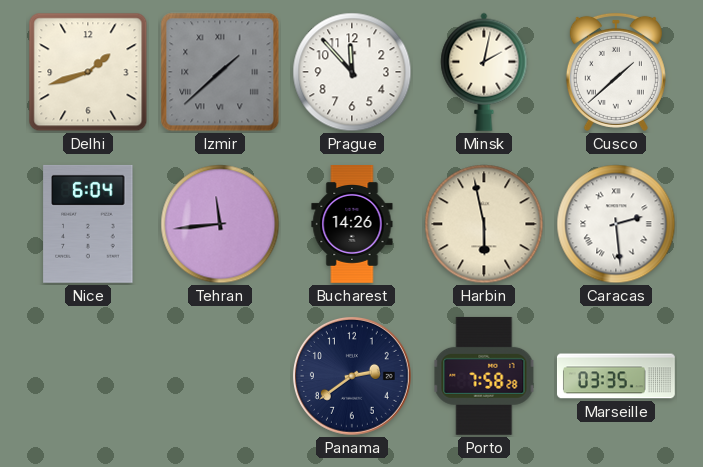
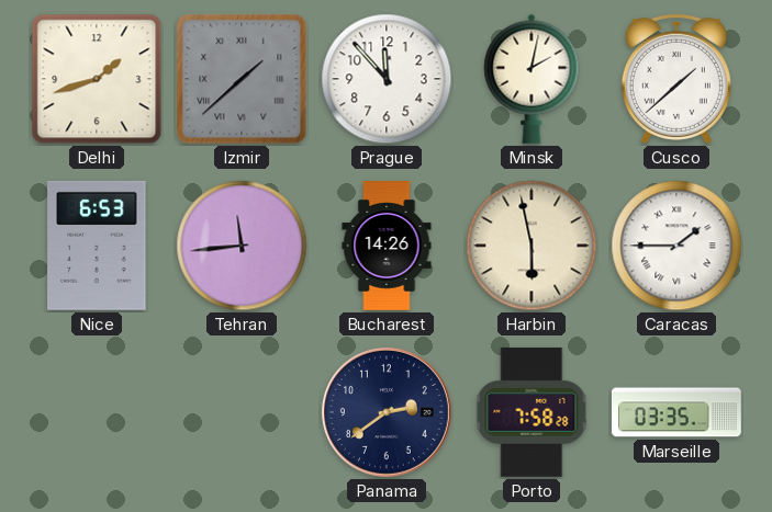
Nice: 6:04 -> 6:53 (97, 246)
Caracas: 2:29 -> 1:45 (676, 246)
